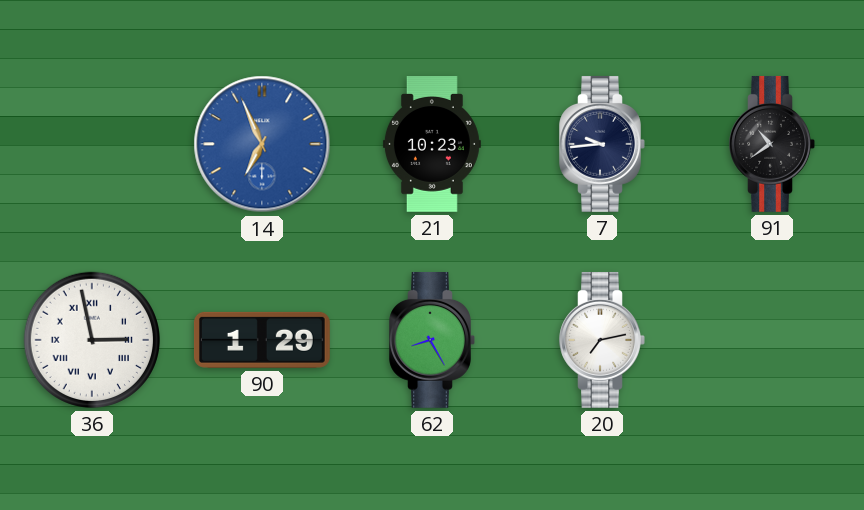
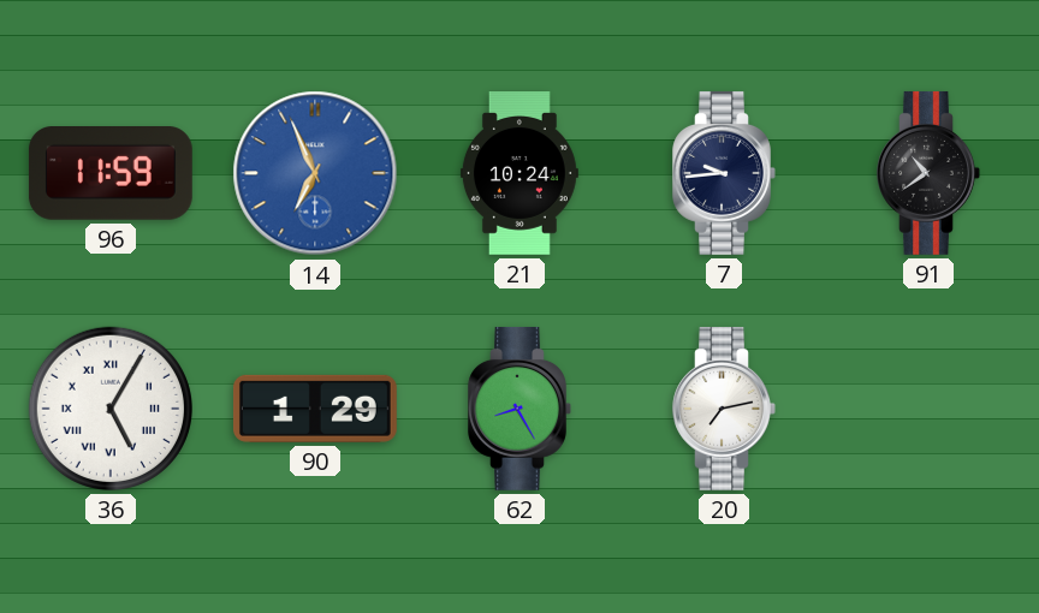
96: none -> 11:59 (111, 174)
21: 10:23 -> 10:24 (519, 174)
36: 2:58 -> 5:05 (111, 409)
